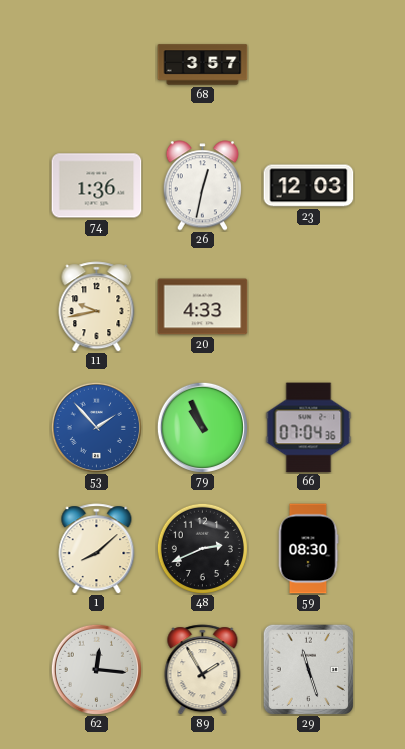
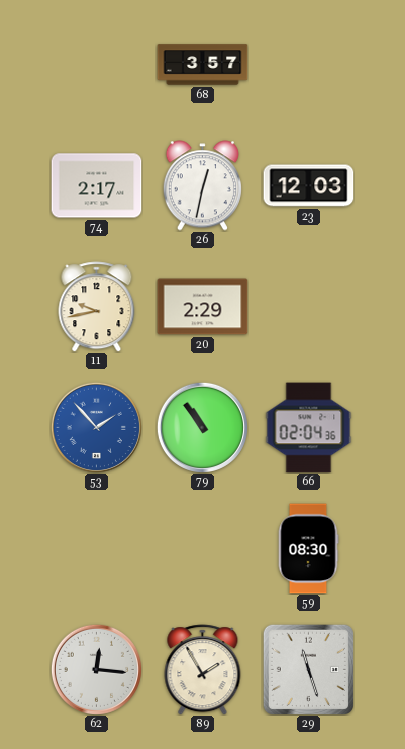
74: 1:36 -> 2:17 (97, 186)
20: 4:33 -> 2:29 (203, 307)
79: 10:56 -> 10:54 (202, 427)
66: 07:04 -> 02:04 (309, 428)
1: 8:08 -> none (97, 549)
48: 2:41 -> none (202, 548)
